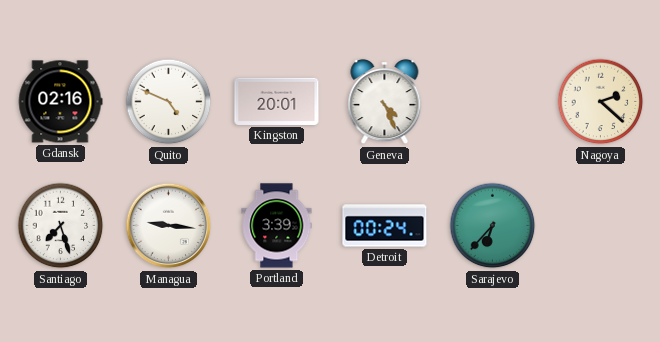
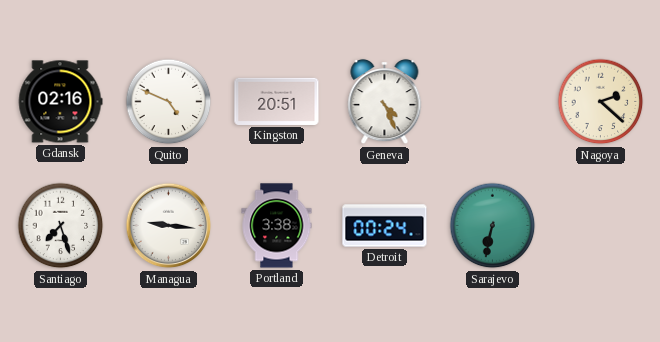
Kingston: 20:01 -> 20:51 (277, 101)
Portland: 3:39 -> 3:38 (277, 226)
Sarajevo: 6:37 -> 6:32 (493, 226)
